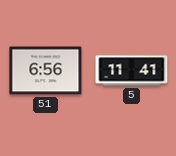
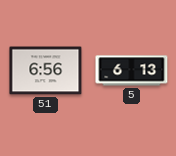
5: 11:41 -> 6:13 (132, 71)
